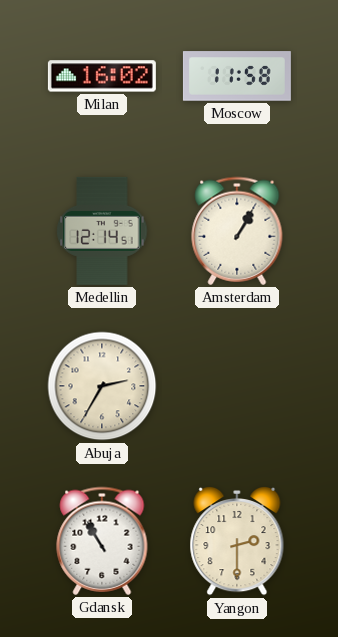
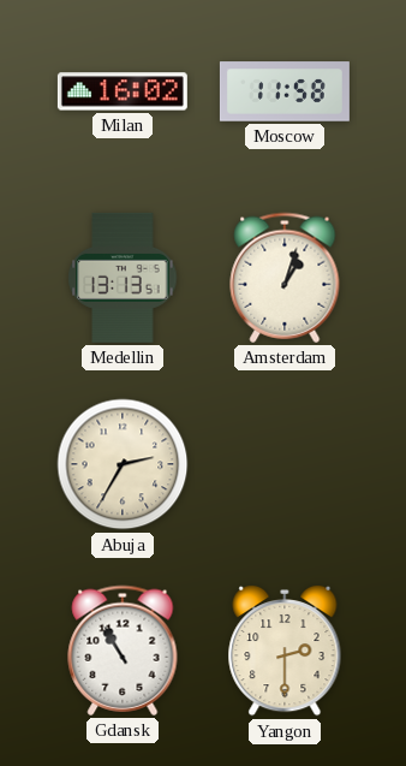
Medellin: 12:14 -> 13:13 (123, 278)
Amsterdam: 1:05 -> 1:03 (285, 278)
